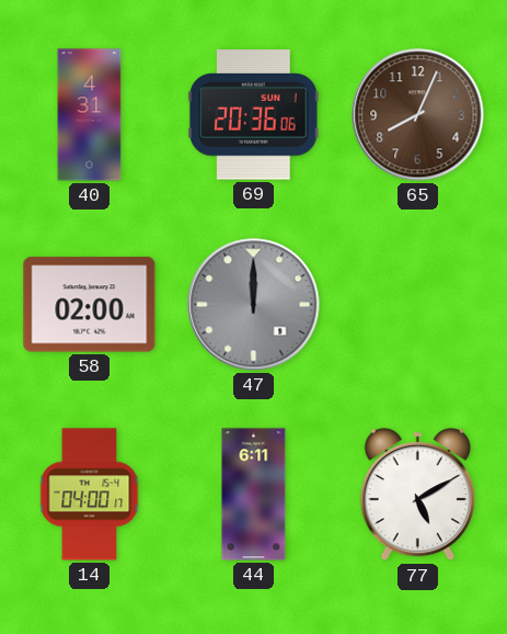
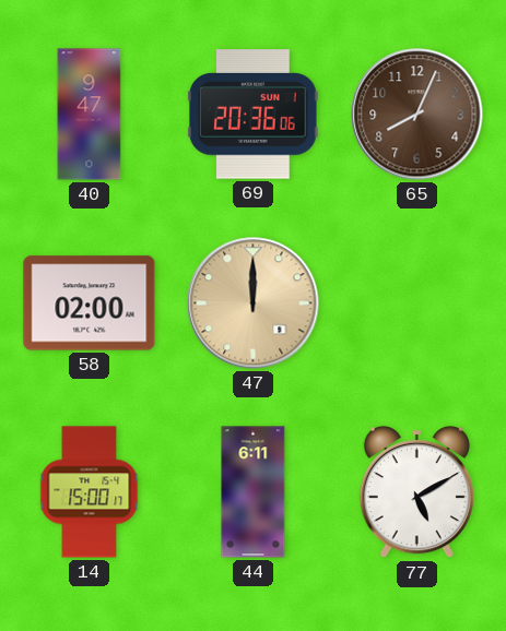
40: 4:31 -> 9:47 (90, 115)
47 dial: grey -> champagne (254, 303)
14: 04:00 -> 15:00 (90, 492)
